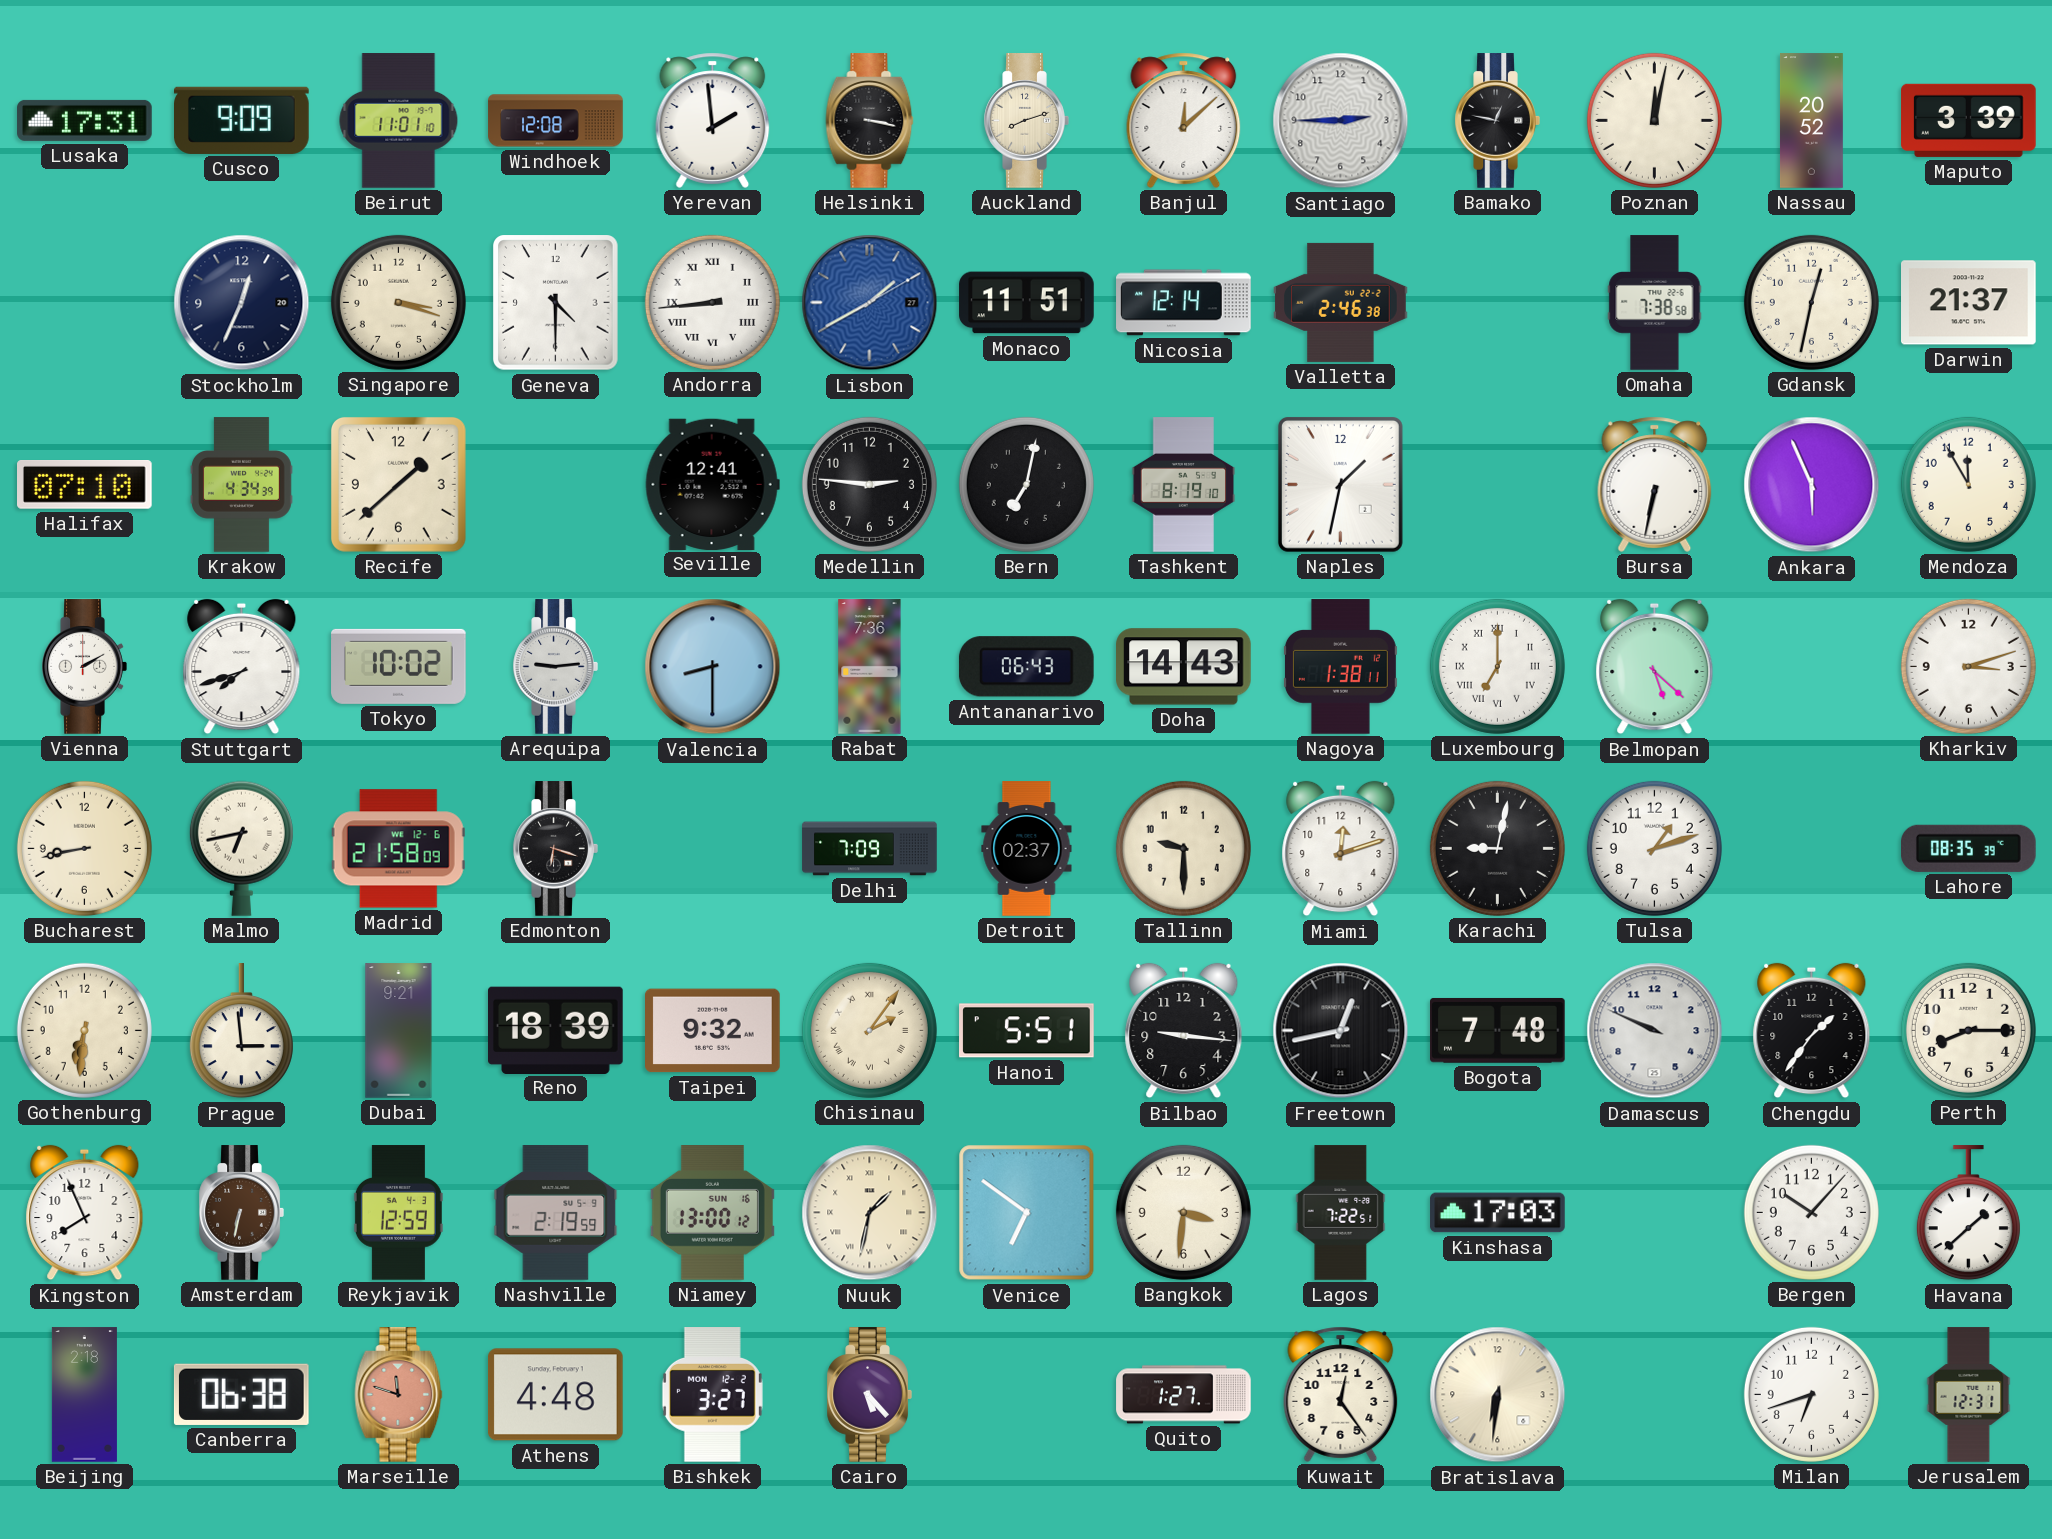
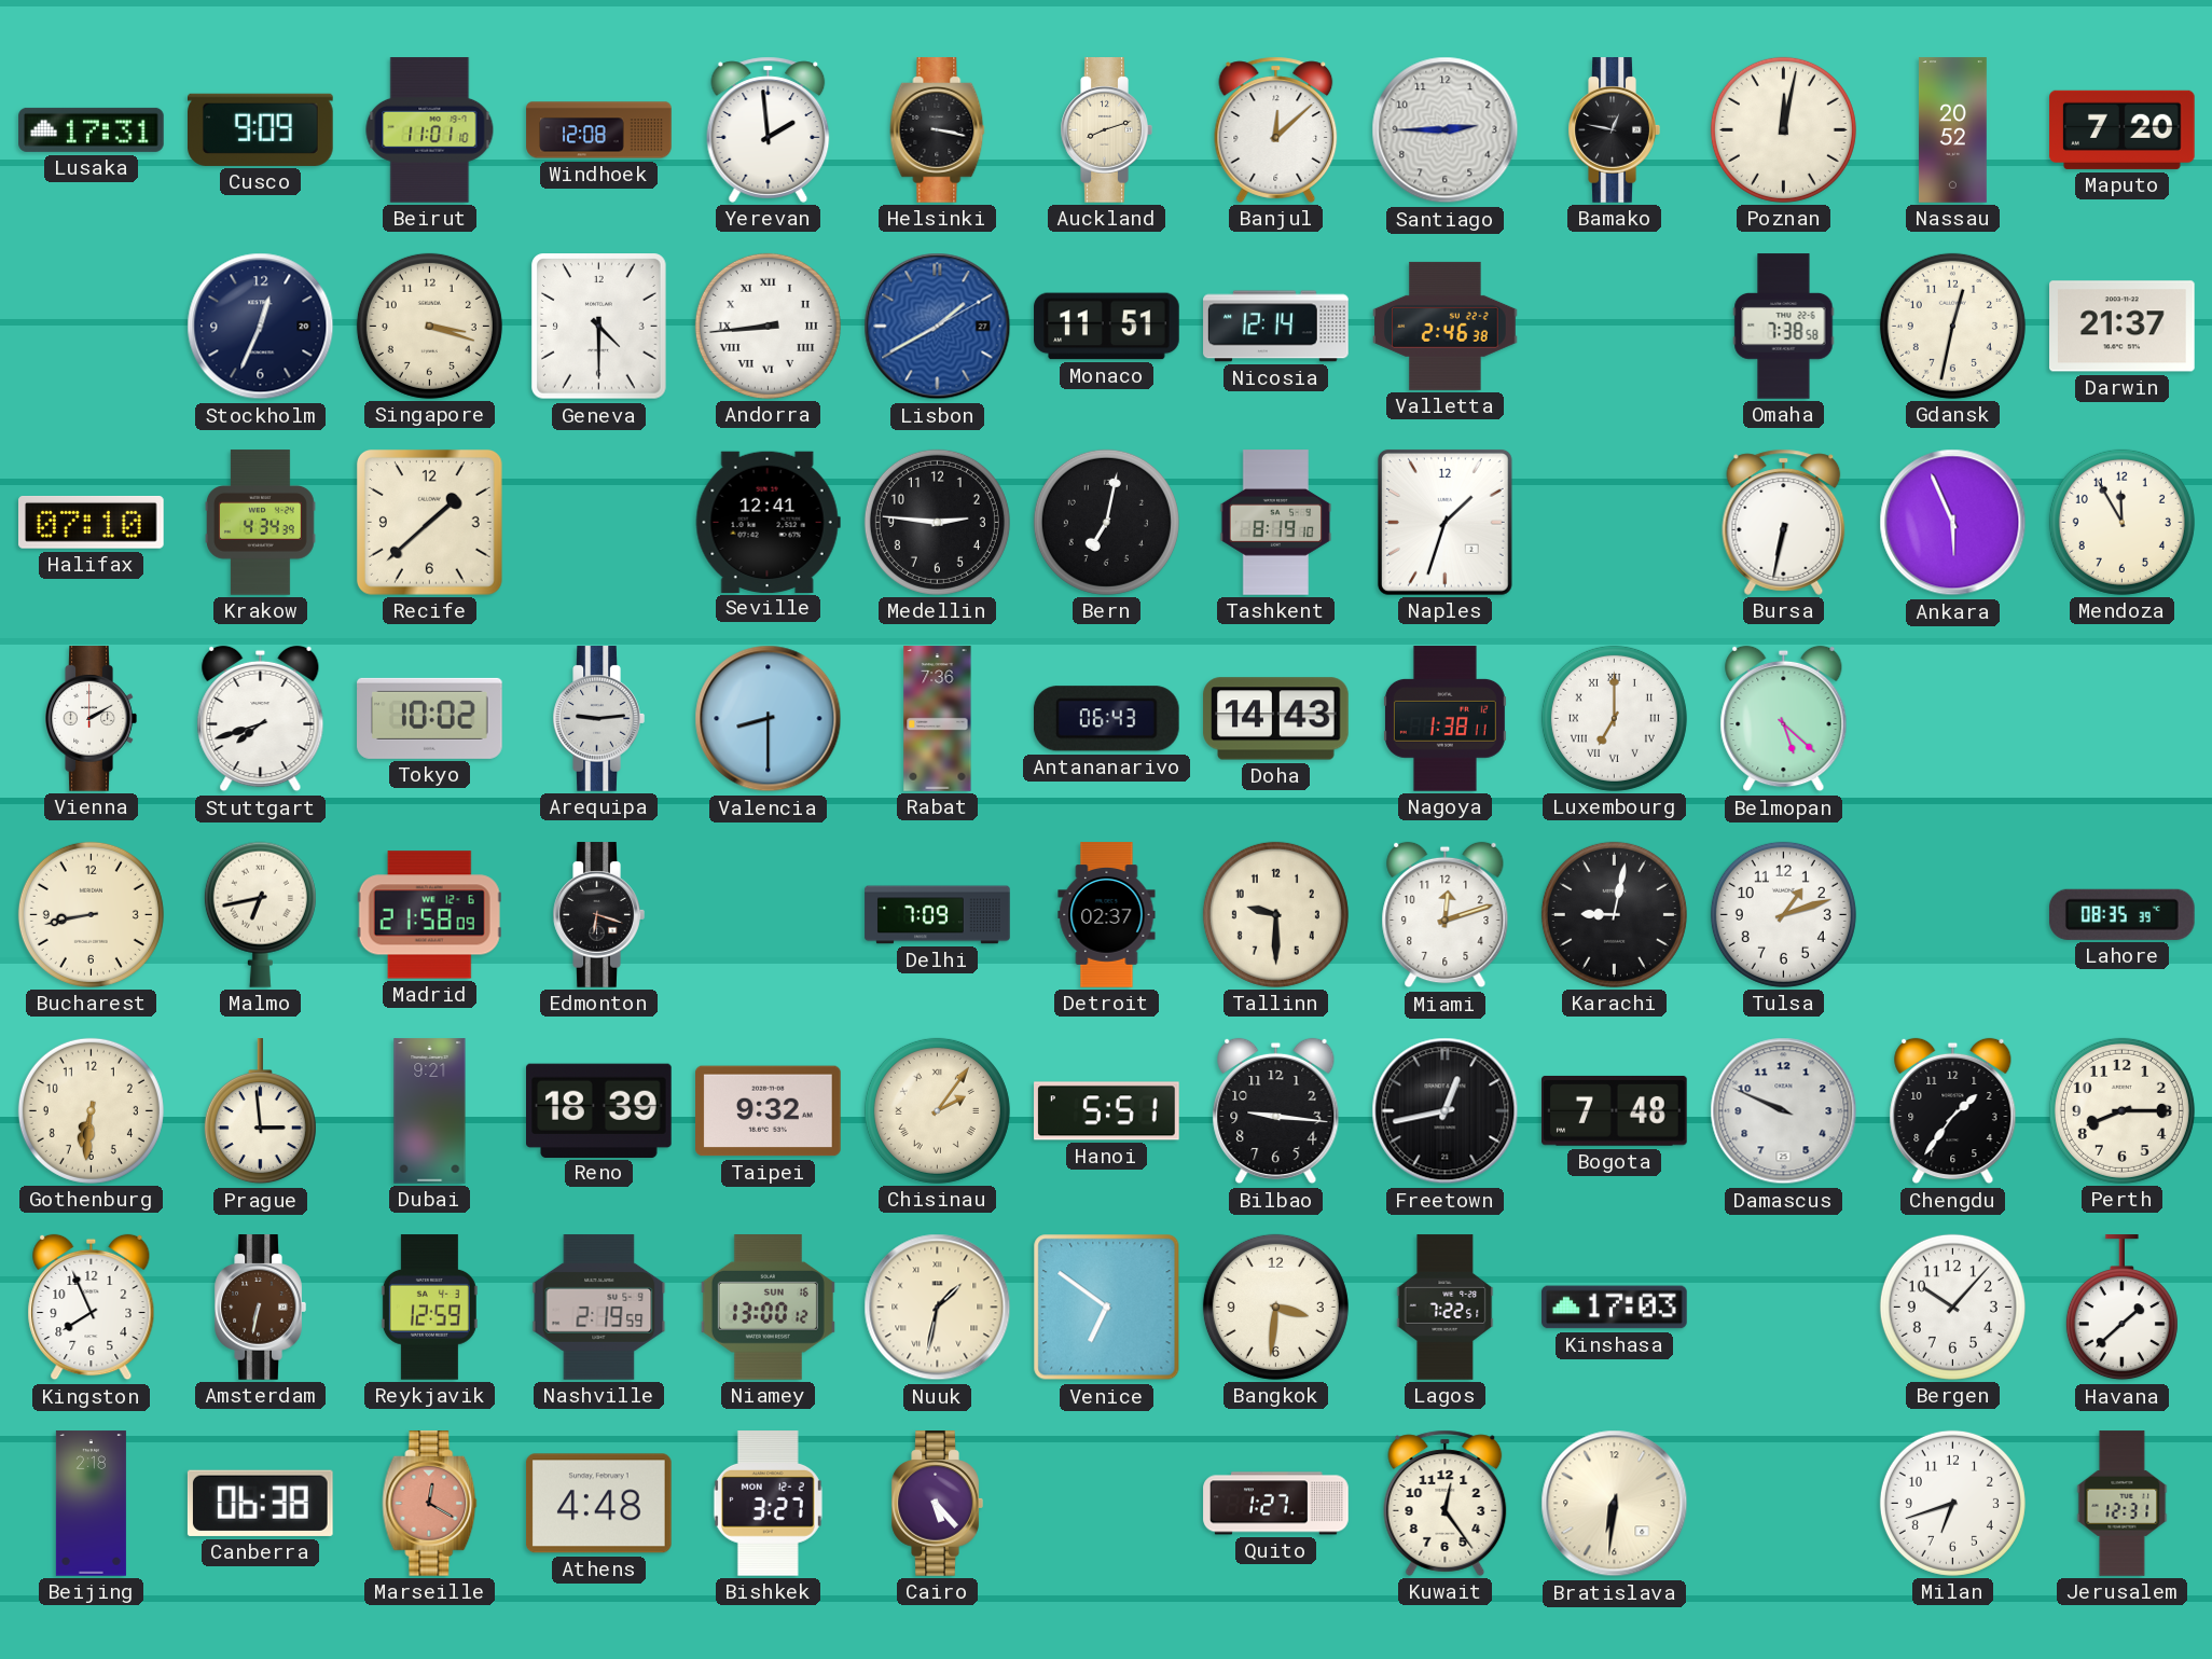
Maputo: 3:39 -> 7:20 (2123, 129)
Naples: 1:32 -> 1:33 (1444, 522)
Kharkiv: 3:12 -> none (1968, 666)
Marseille: 11:48 -> 12:20 (430, 1504)
